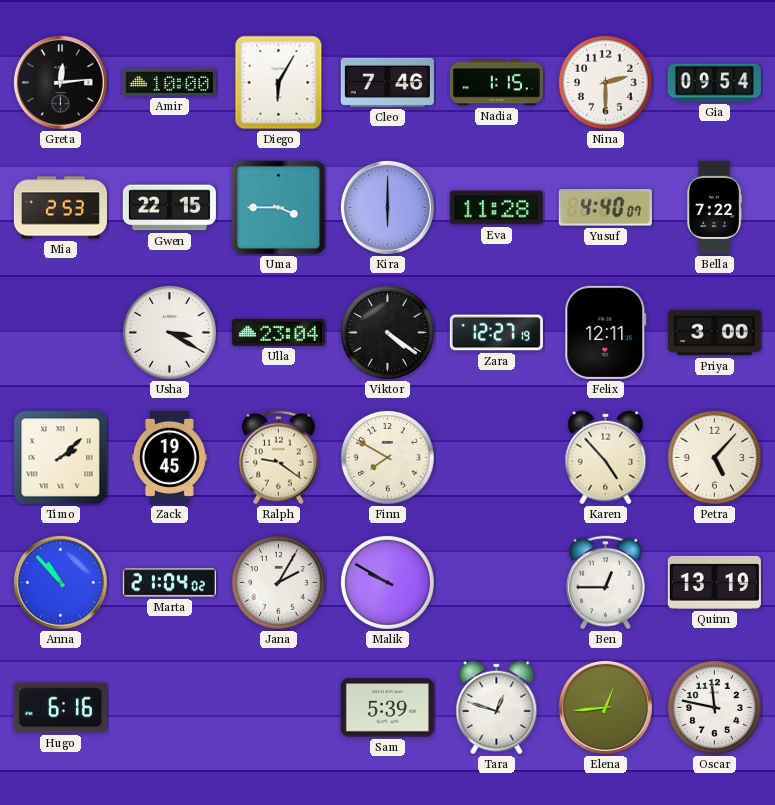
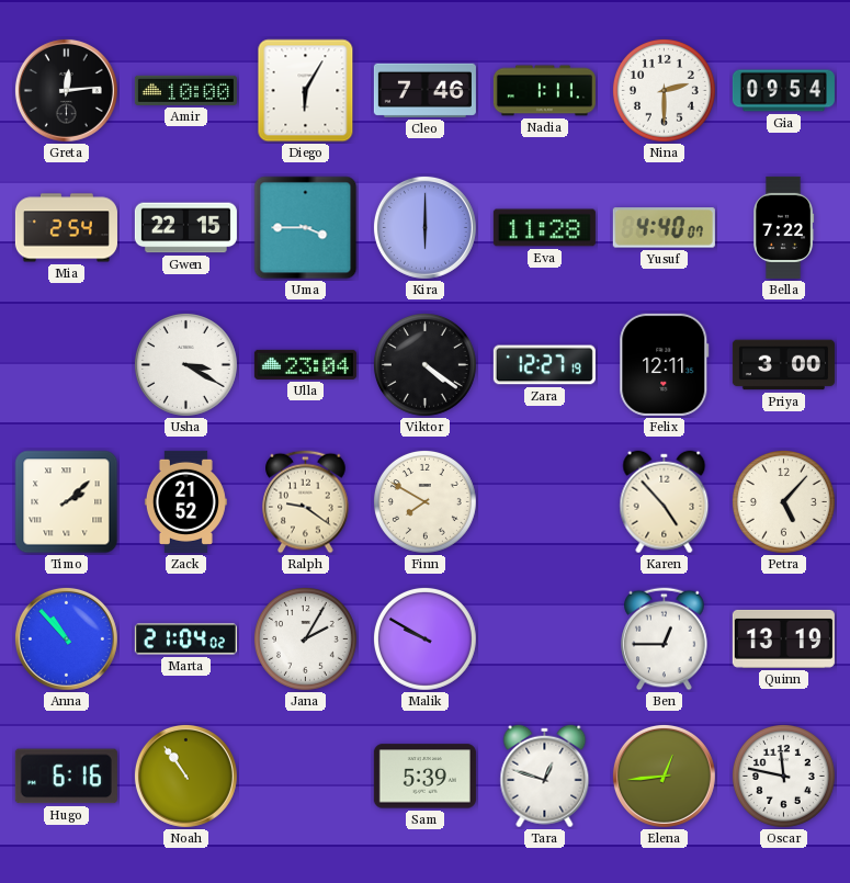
Nadia: 1:15 -> 1:11 (544, 91)
Mia: 2:53 -> 2:54 (66, 228)
Zack: 19:45 -> 21:52 (185, 501)
Noah: none -> 10:54 (185, 776)
